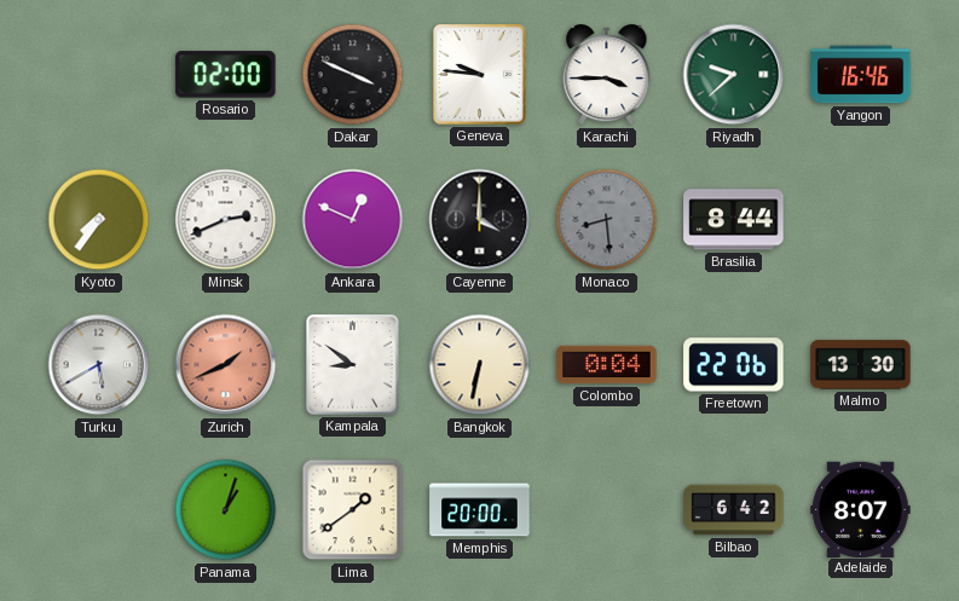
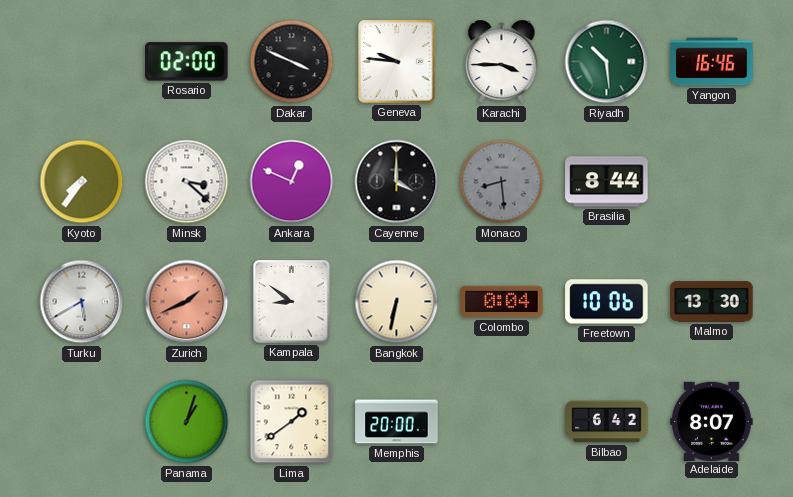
Riyadh: 9:38 -> 10:29 (607, 62)
Minsk: 2:41 -> 3:22 (187, 182)
Freetown: 22:06 -> 10:06 (607, 302)
